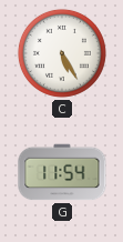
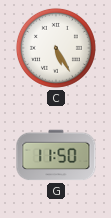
G: 11:54 -> 11:50 (56, 155)
